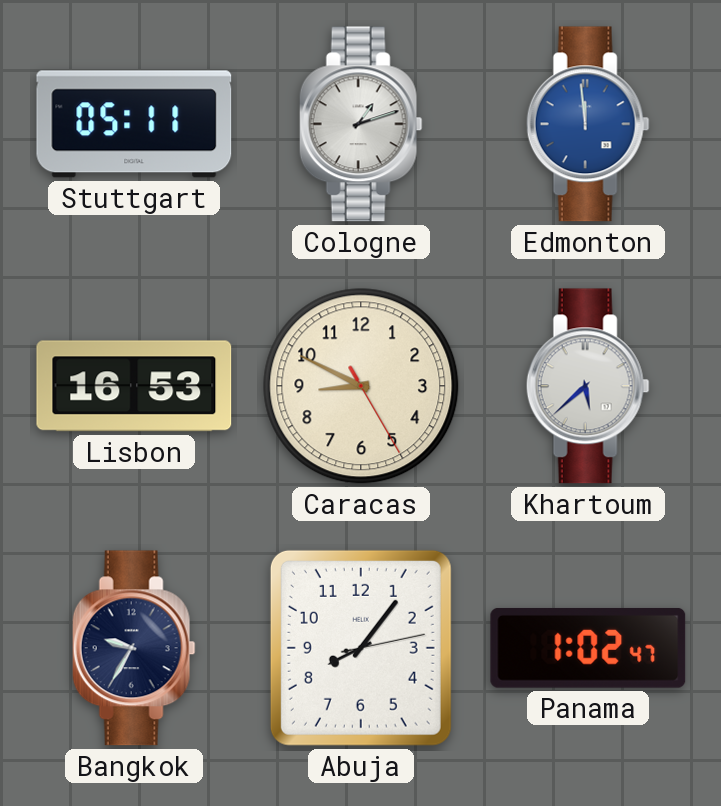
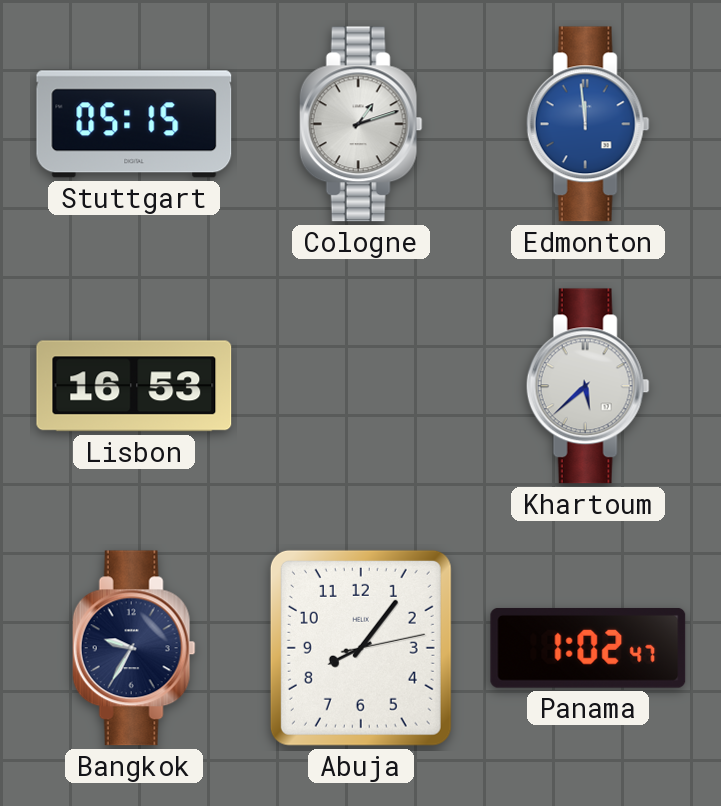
Stuttgart: 05:11 -> 05:15 (134, 124)
Caracas: 8:49 -> none (361, 386)
